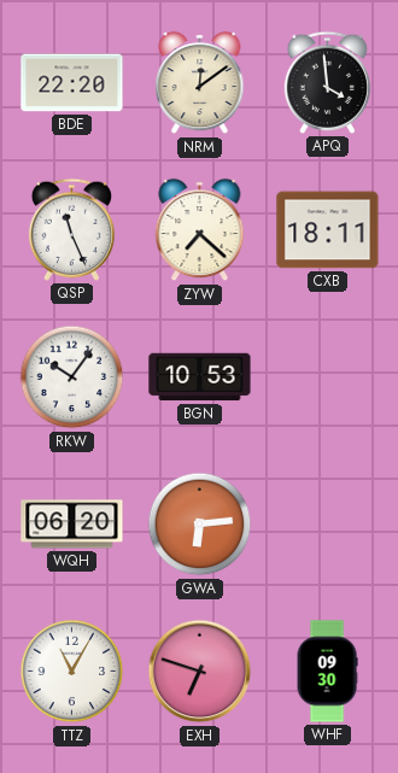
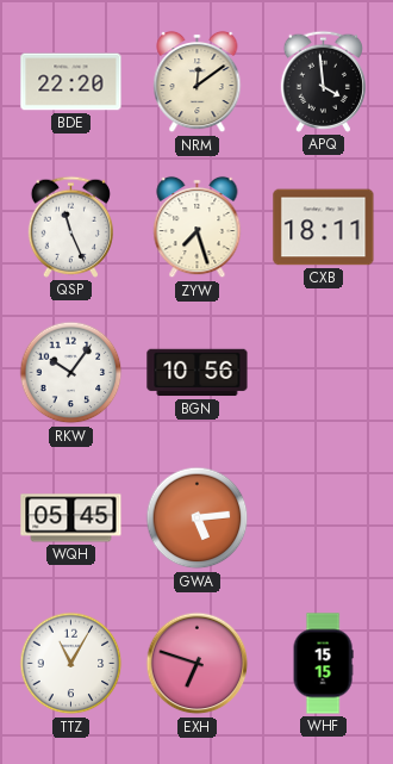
ZYW: 7:22 -> 7:27 (198, 228)
BGN: 10:53 -> 10:56 (198, 373)
WQH: 06:20 -> 05:45 (71, 518)
GWA: 6:14 -> 5:14 (198, 518)
WHF: 09:30 -> 15:15 (323, 664)
